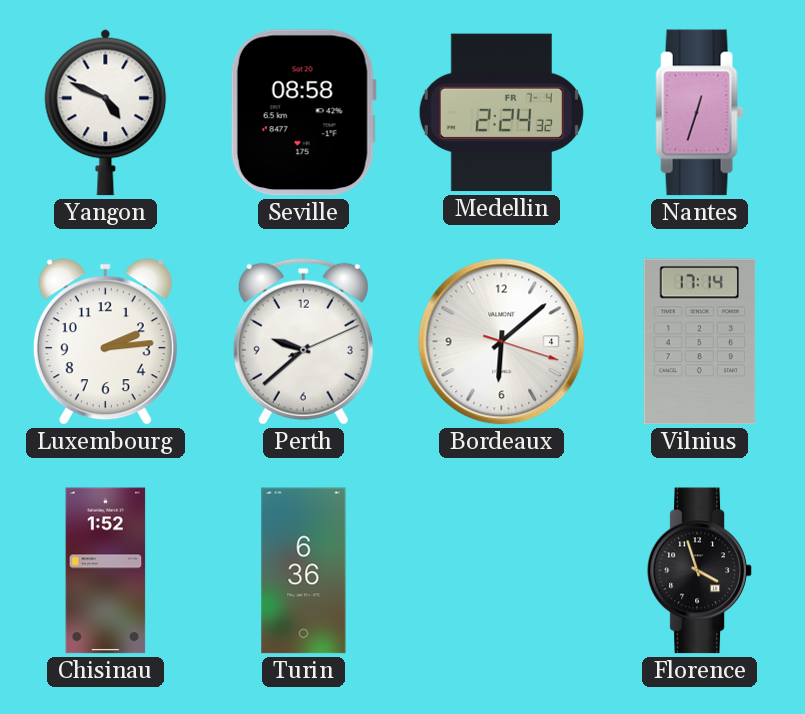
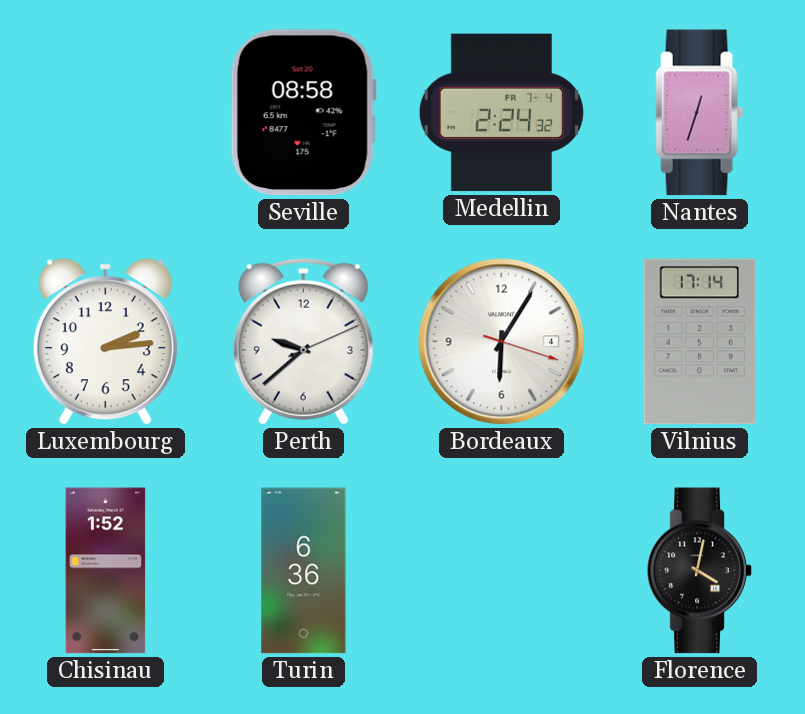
Yangon: 4:49 -> none (106, 112)
Bordeaux: 6:08 -> 6:05 (502, 342)
Florence: 3:57 -> 4:02 (700, 571)
